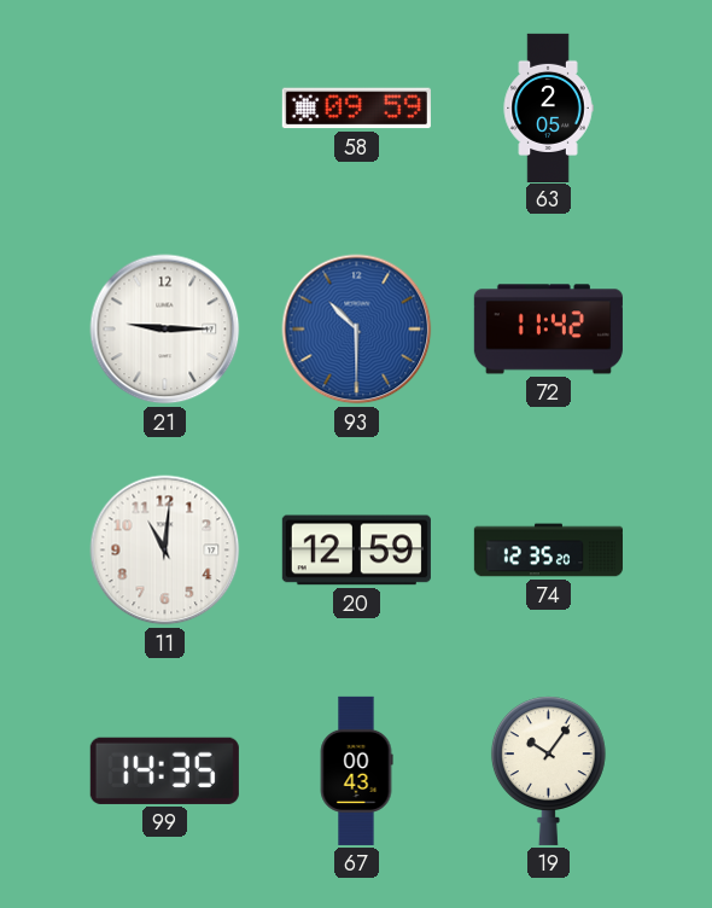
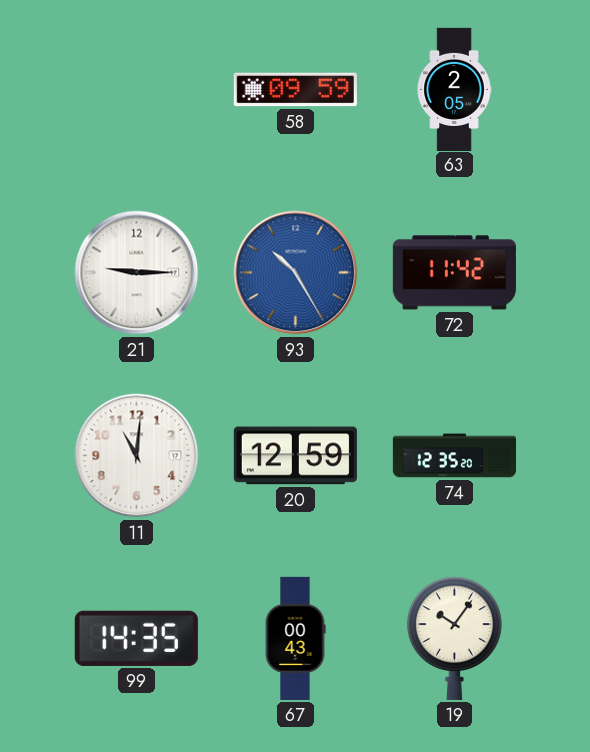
93: 10:30 -> 10:25 (296, 273)
